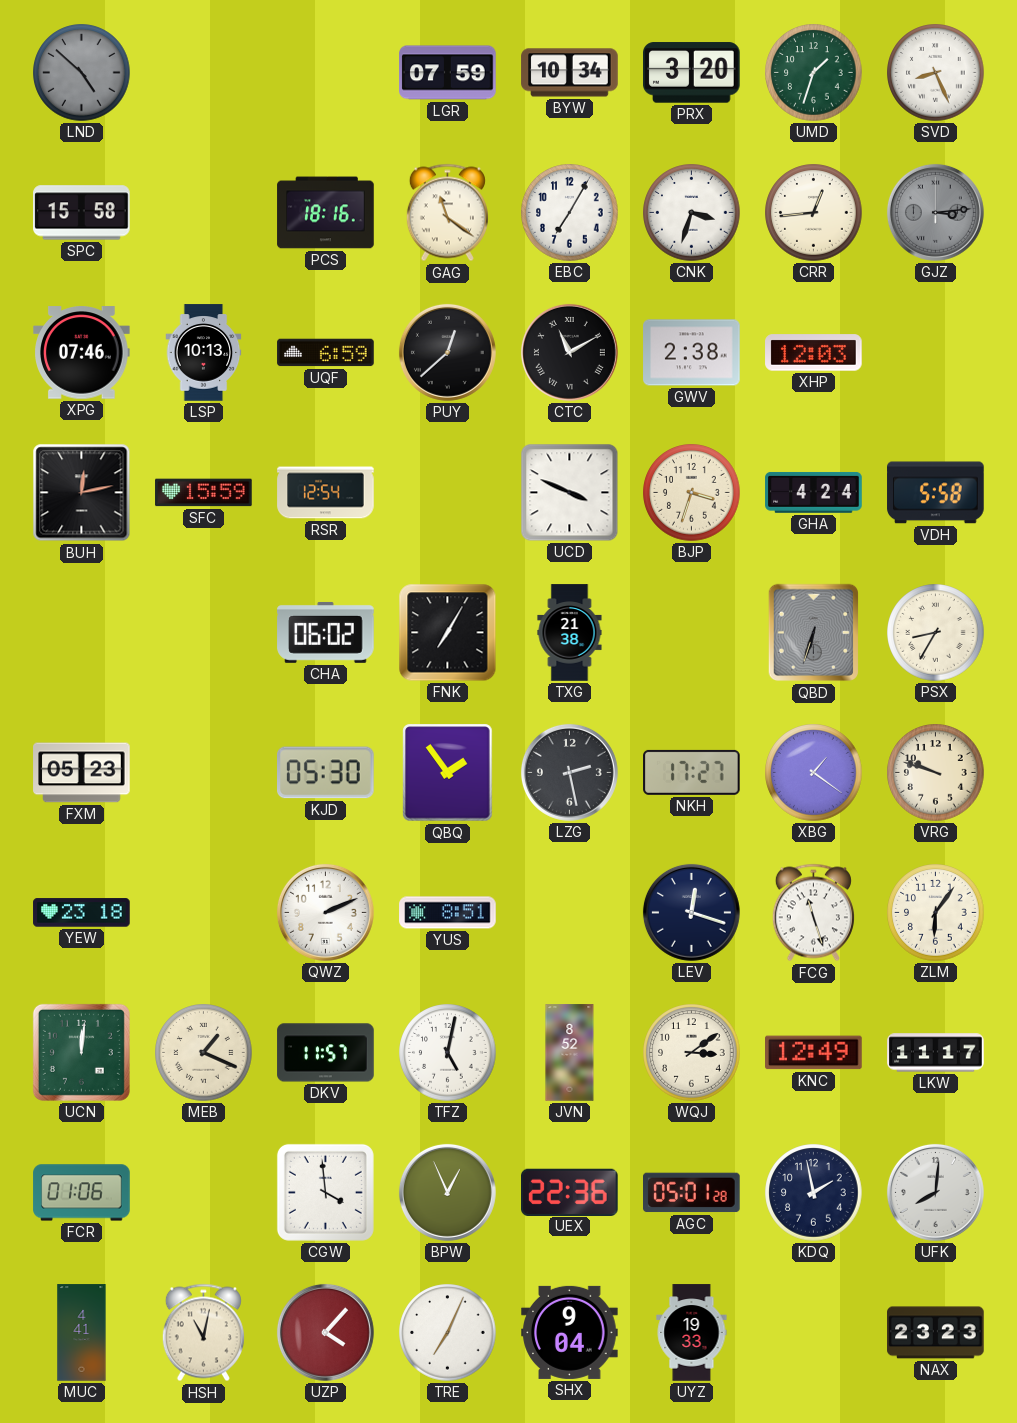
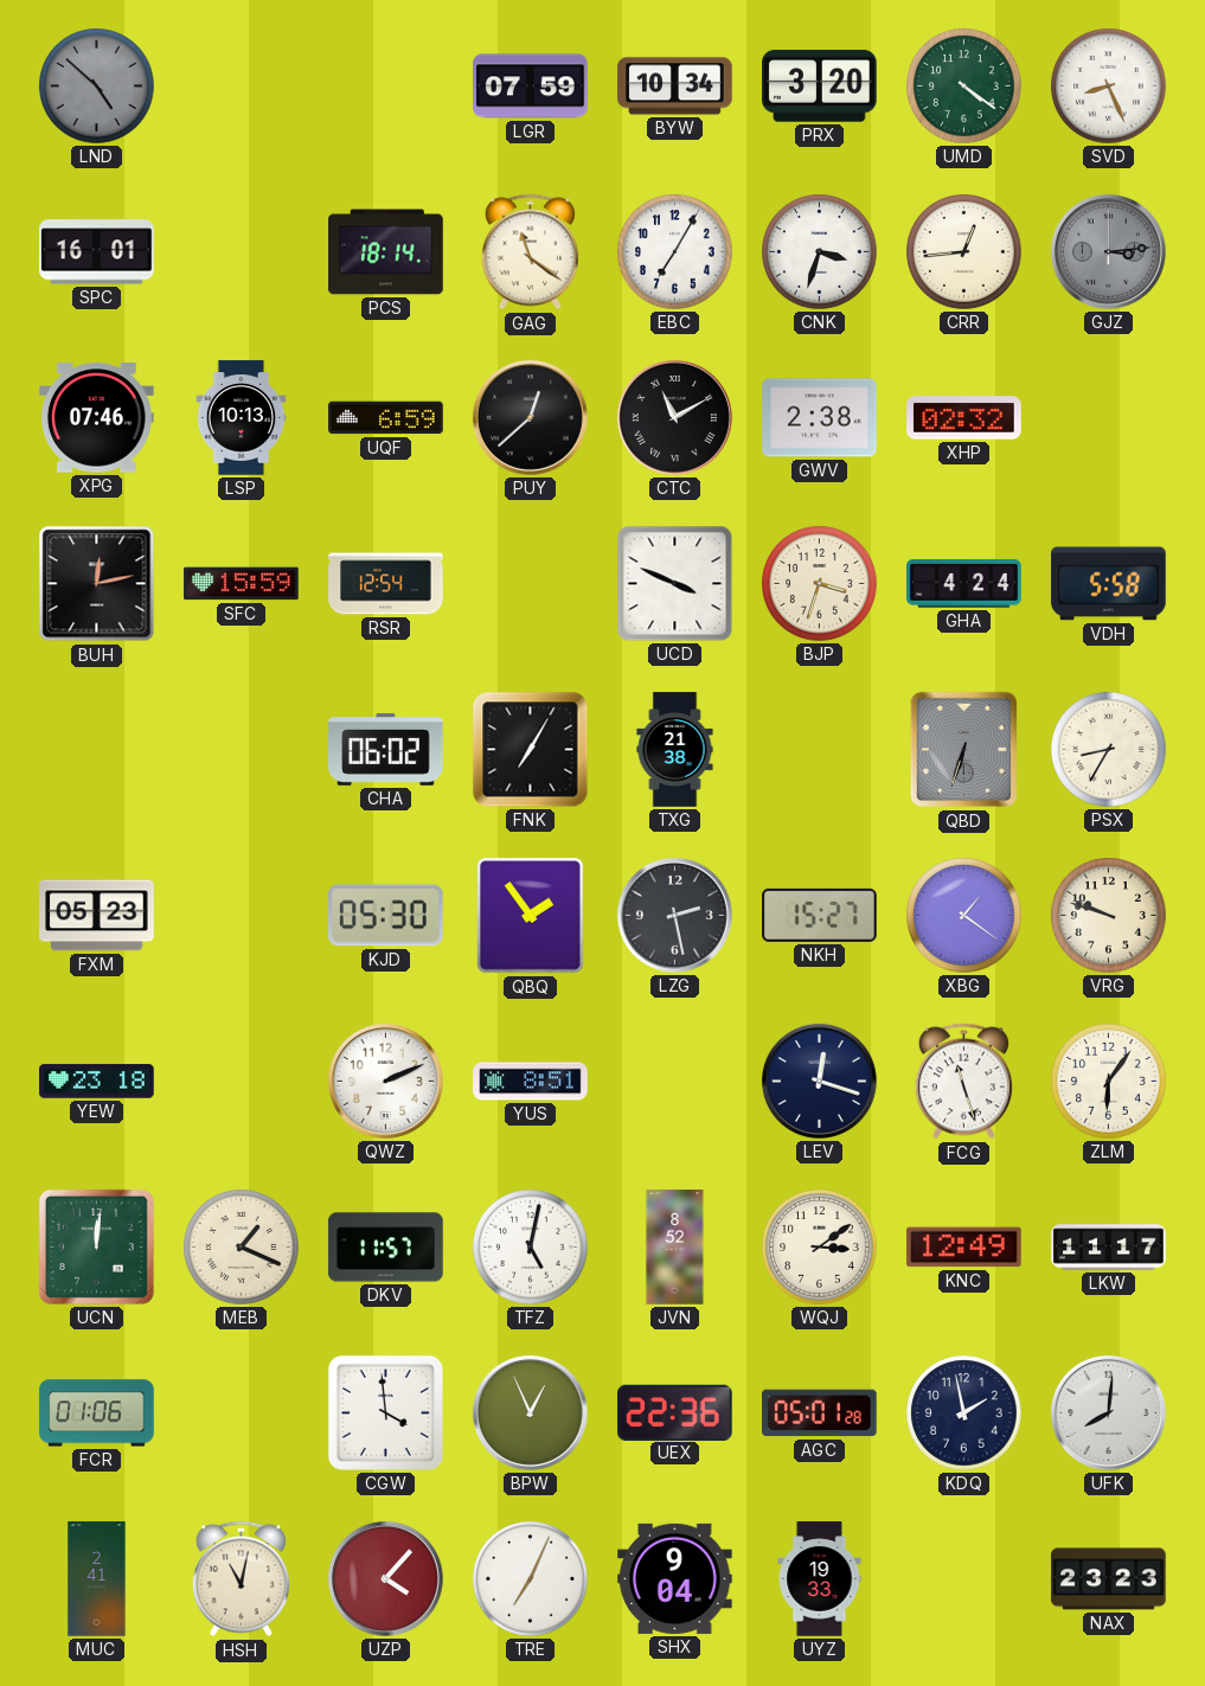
UMD: 1:33 -> 4:21 (964, 86)
SPC: 15:58 -> 16:01 (97, 252)
PCS: 18:16 -> 18:14 (386, 252)
XHP: 12:03 -> 02:32 (964, 418)
NKH: 17:27 -> 15:27 (820, 915)
MUC: 4:41 -> 2:41 (97, 1579)
